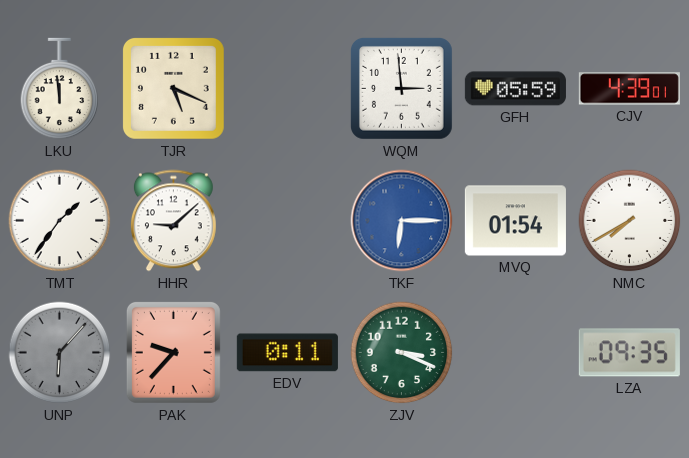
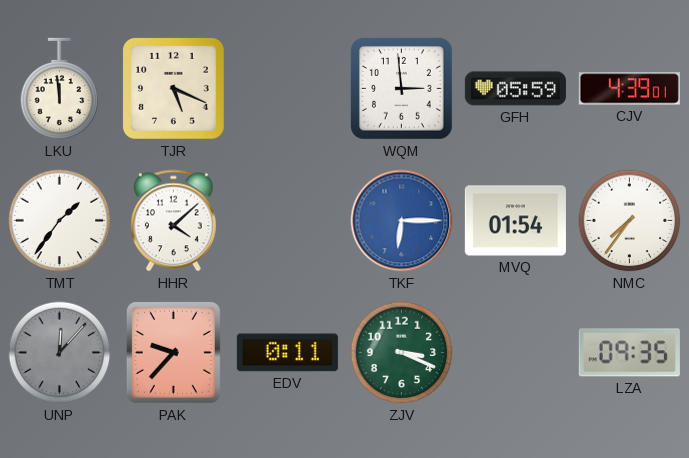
HHR: 9:08 -> 4:08 (173, 221)
NMC: 7:40 -> 7:36 (630, 221)
UNP: 6:07 -> 12:07 (60, 353)
